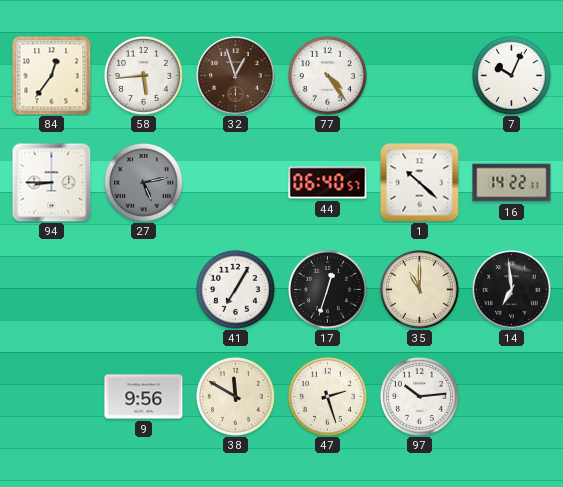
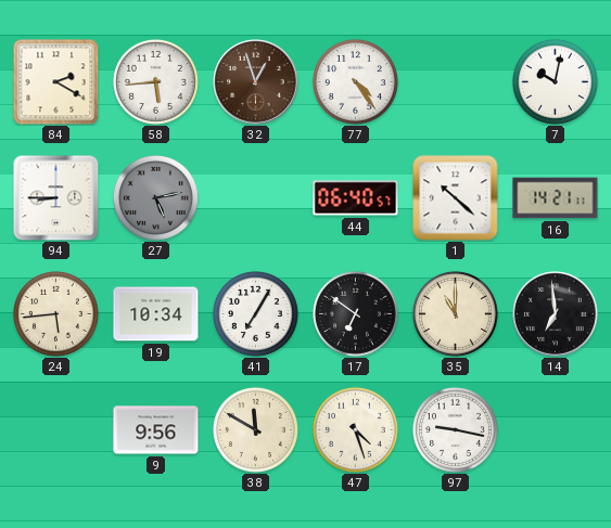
84: 12:36 -> 2:20 (56, 82)
7: 10:04 -> 10:02 (555, 81)
16: 14:22 -> 14:21 (556, 198)
24: none -> 5:44 (55, 313)
19: none -> 10:34 (156, 314)
17: 12:33 -> 6:51 (355, 313)
47: 2:27 -> 4:27 (355, 429)
97: 10:14 -> 9:17 (455, 429)
